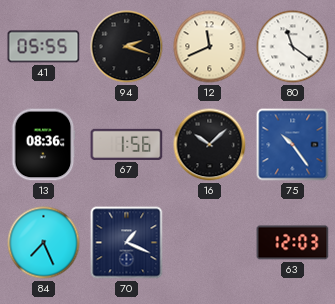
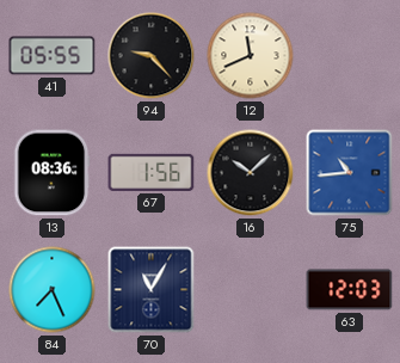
94: 2:18 -> 9:23 (152, 56)
80: 11:21 -> none (293, 47)
75: 10:24 -> 10:44 (350, 173)
70: 1:19 -> 11:05 (152, 290)
